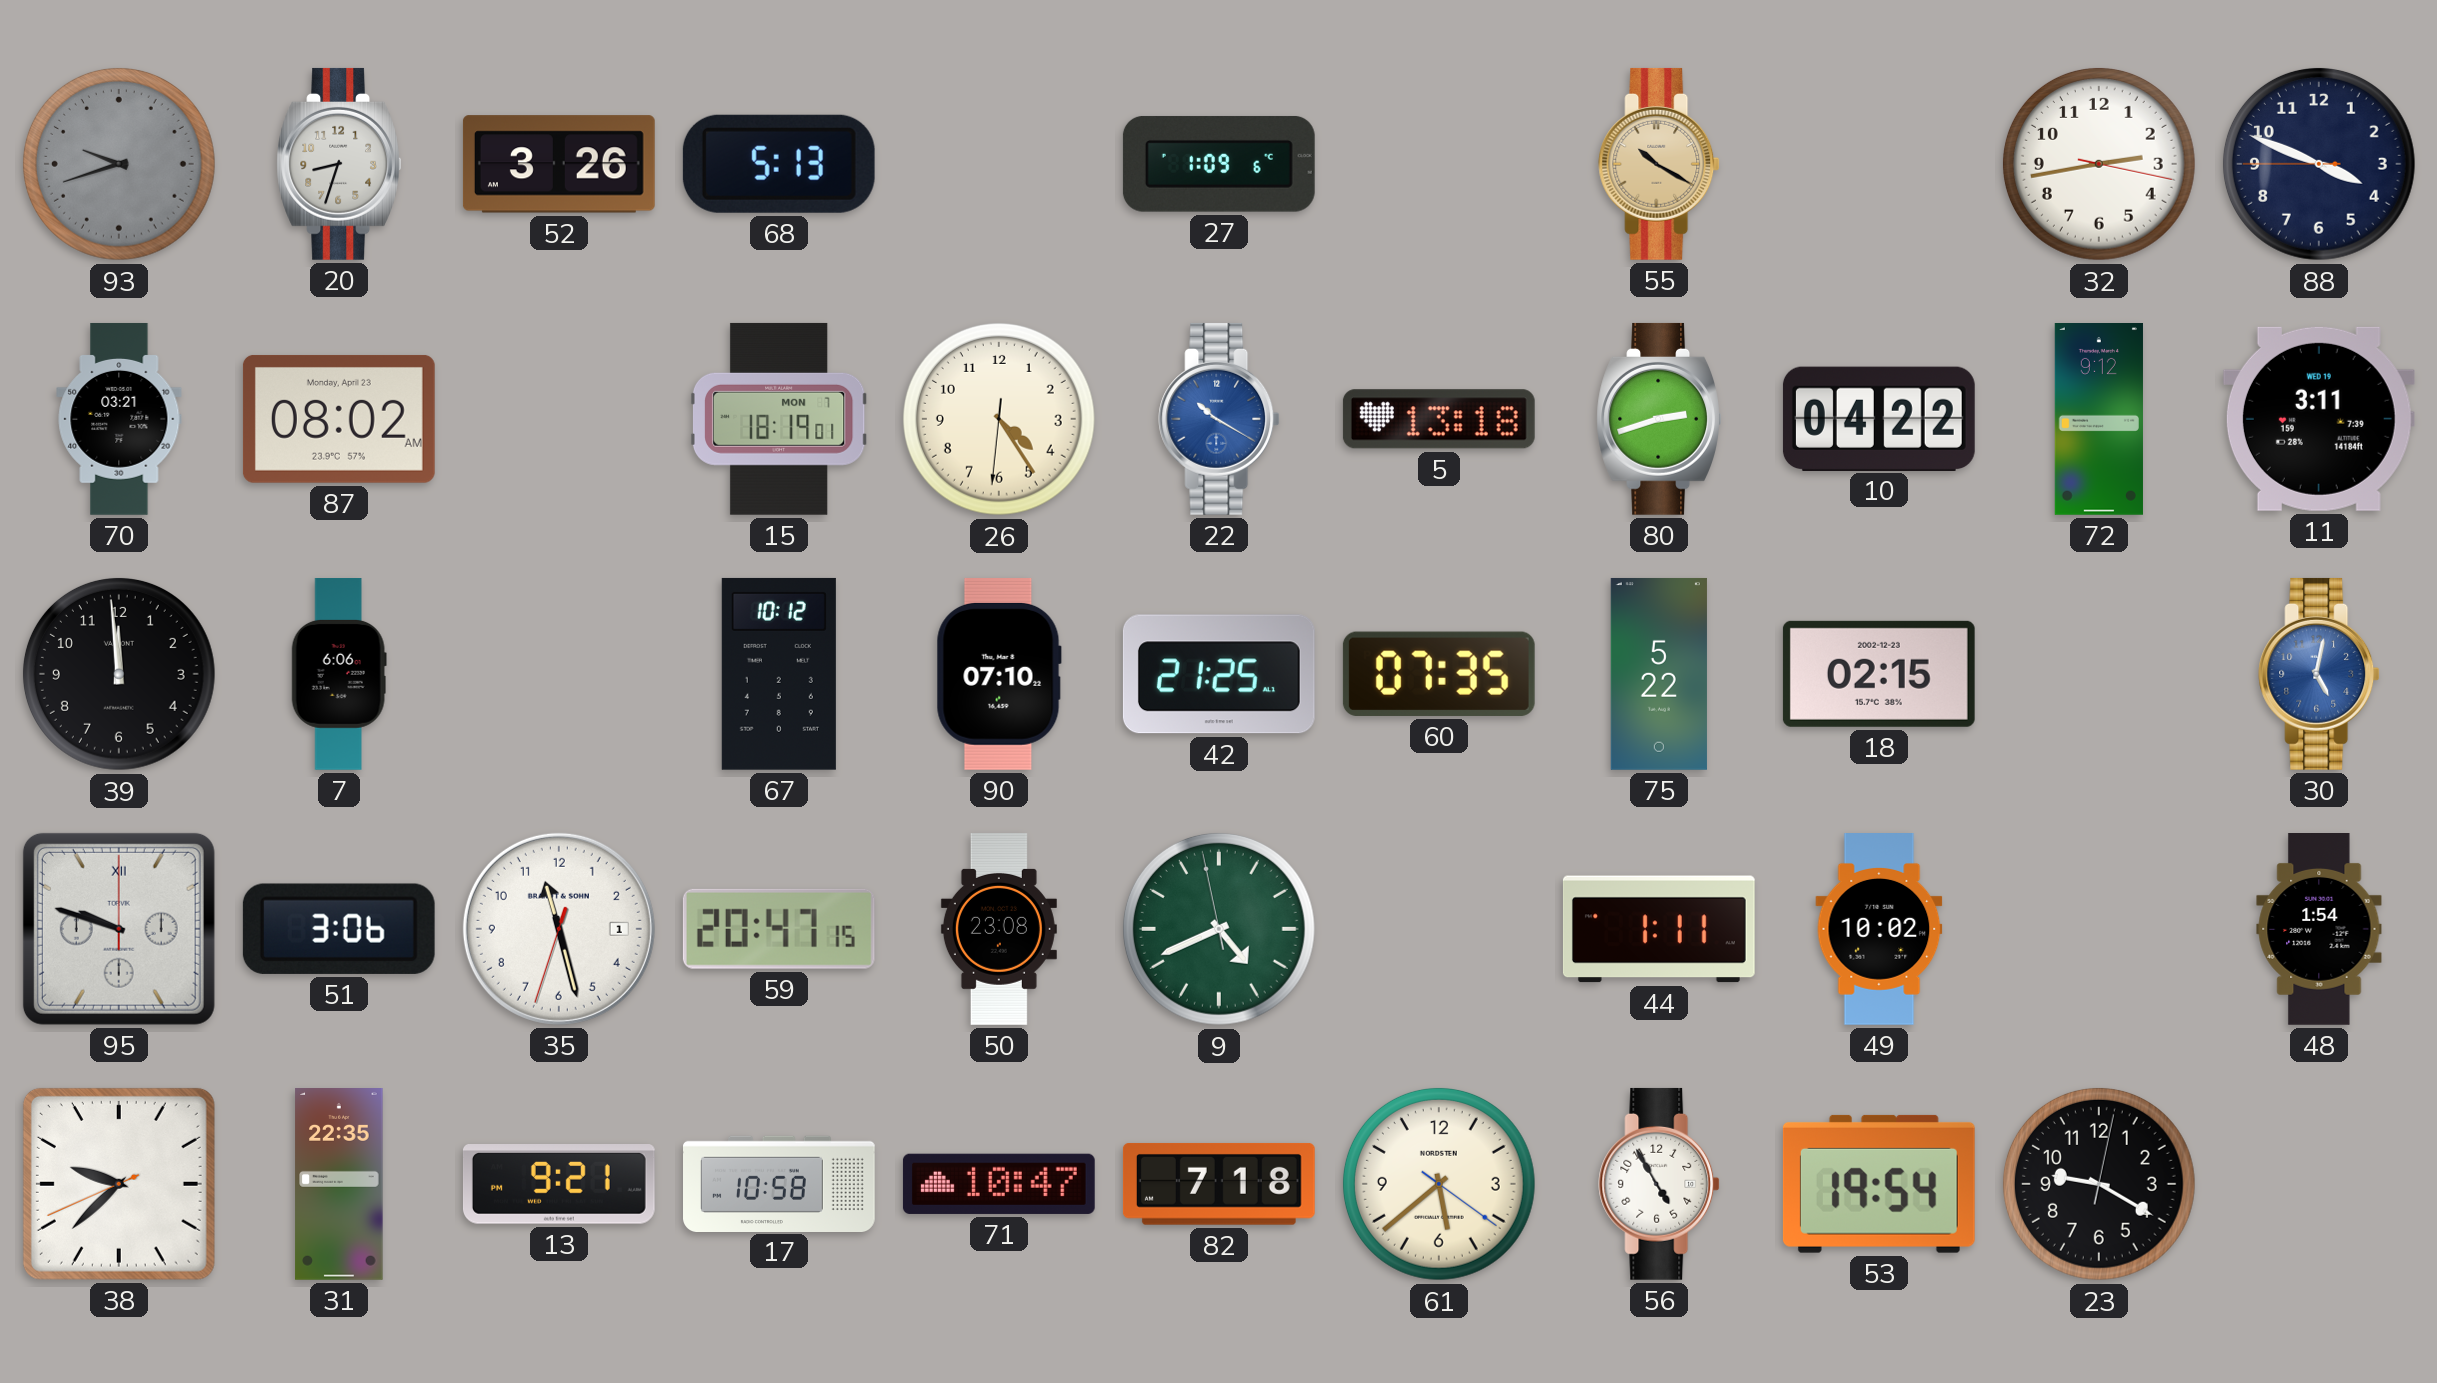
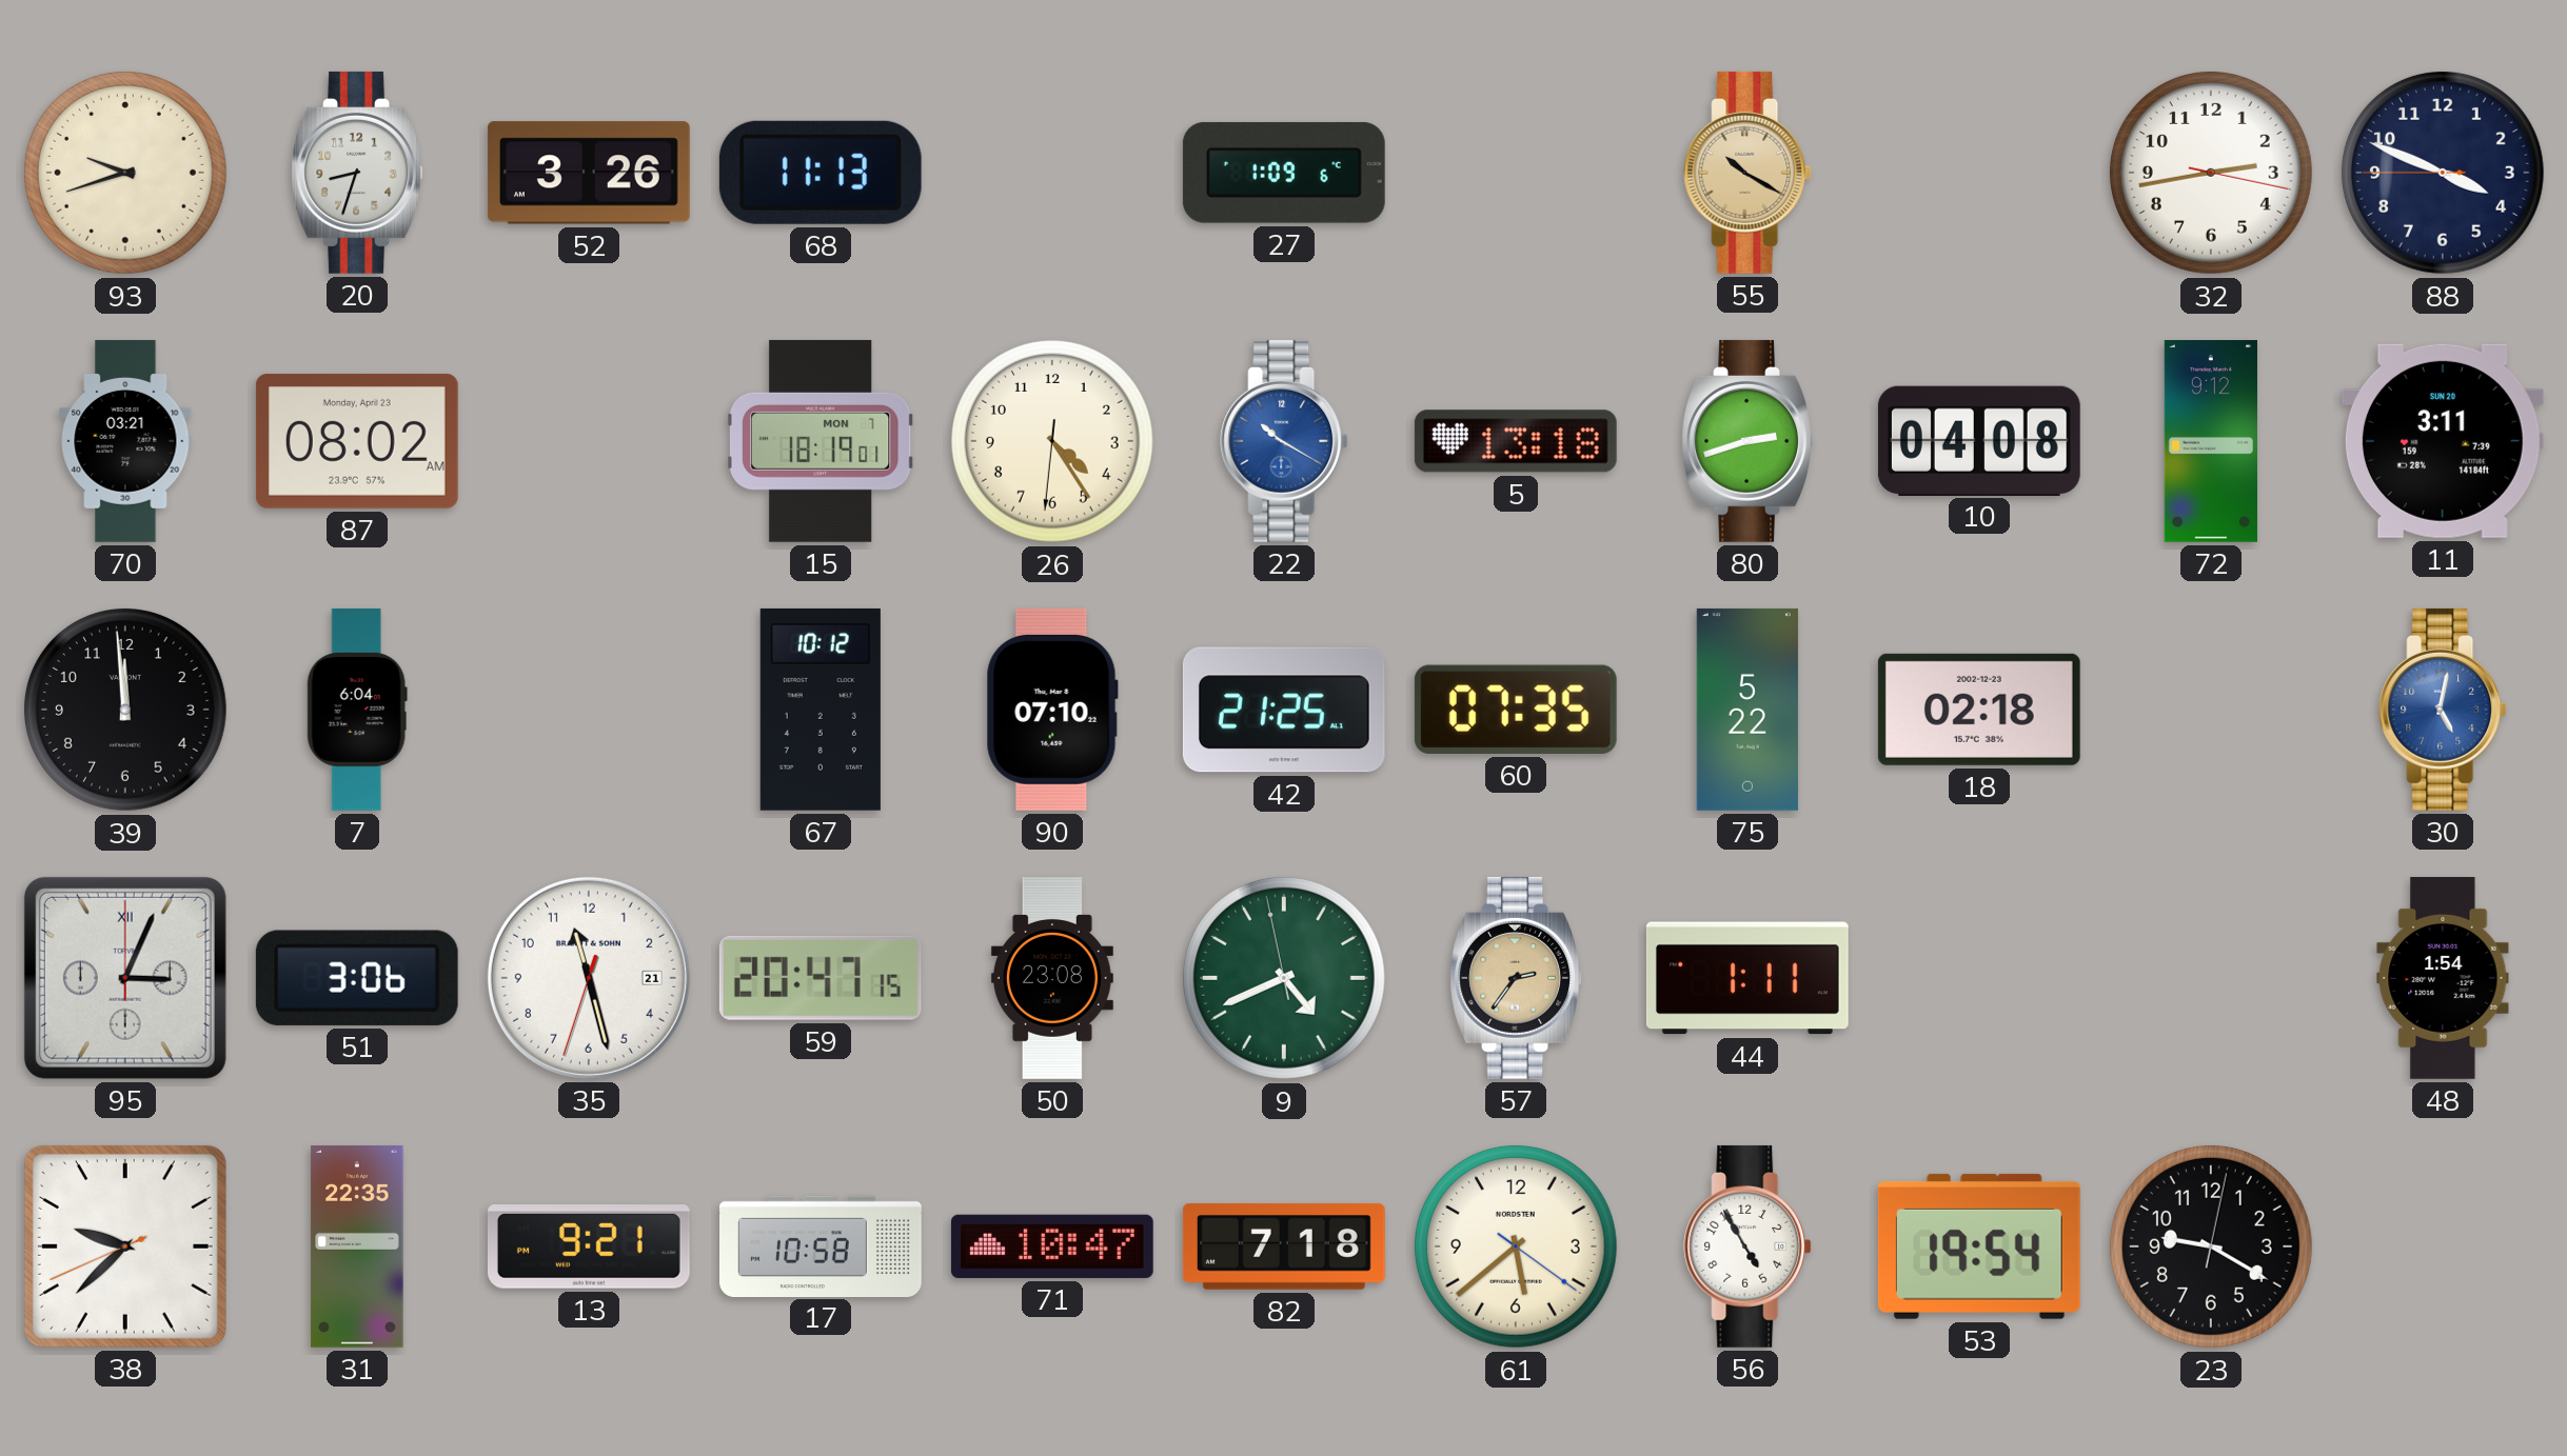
93 dial: grey -> cream (125, 173)
68: 5:13 -> 11:13 (821, 173)
10: 04:22 -> 04:08 (1979, 440)
11 date: WED 19 -> SUN 20 (2443, 441)
7: 6:06 -> 6:04 (357, 711)
18: 02:15 -> 02:18 (1979, 710)
95: 9:48 -> 3:04 (125, 978)
35 date: 1 -> 21 (589, 978)
57: none -> 2:36 (1516, 978)
49: 10:02 -> none (1879, 930)
